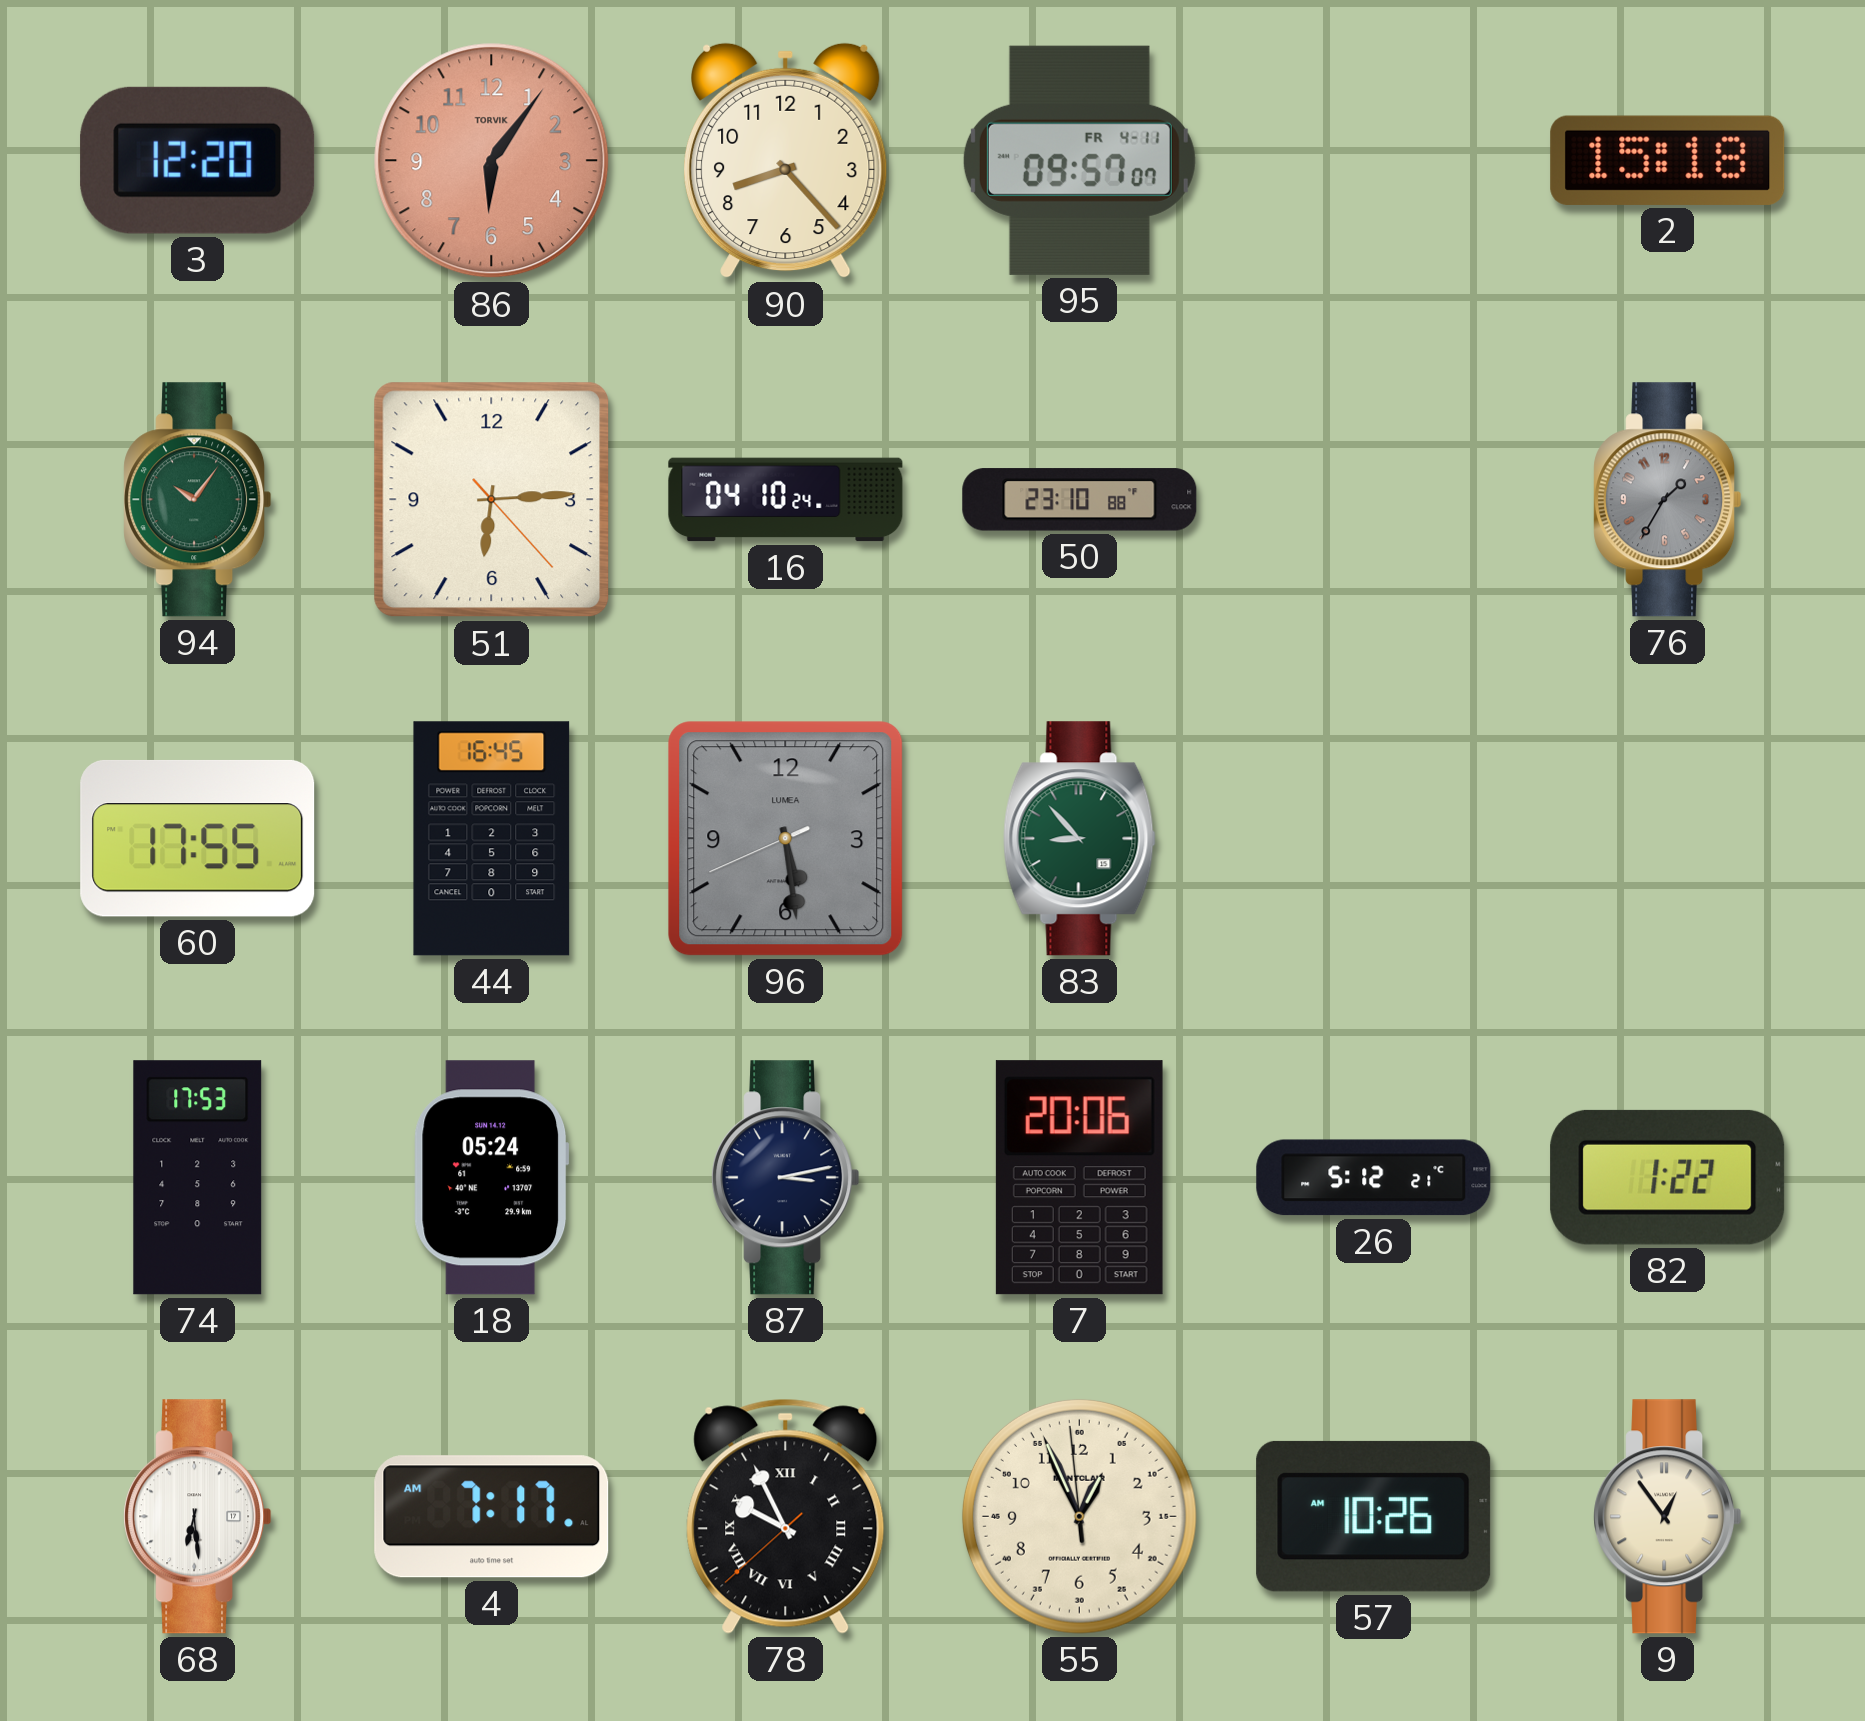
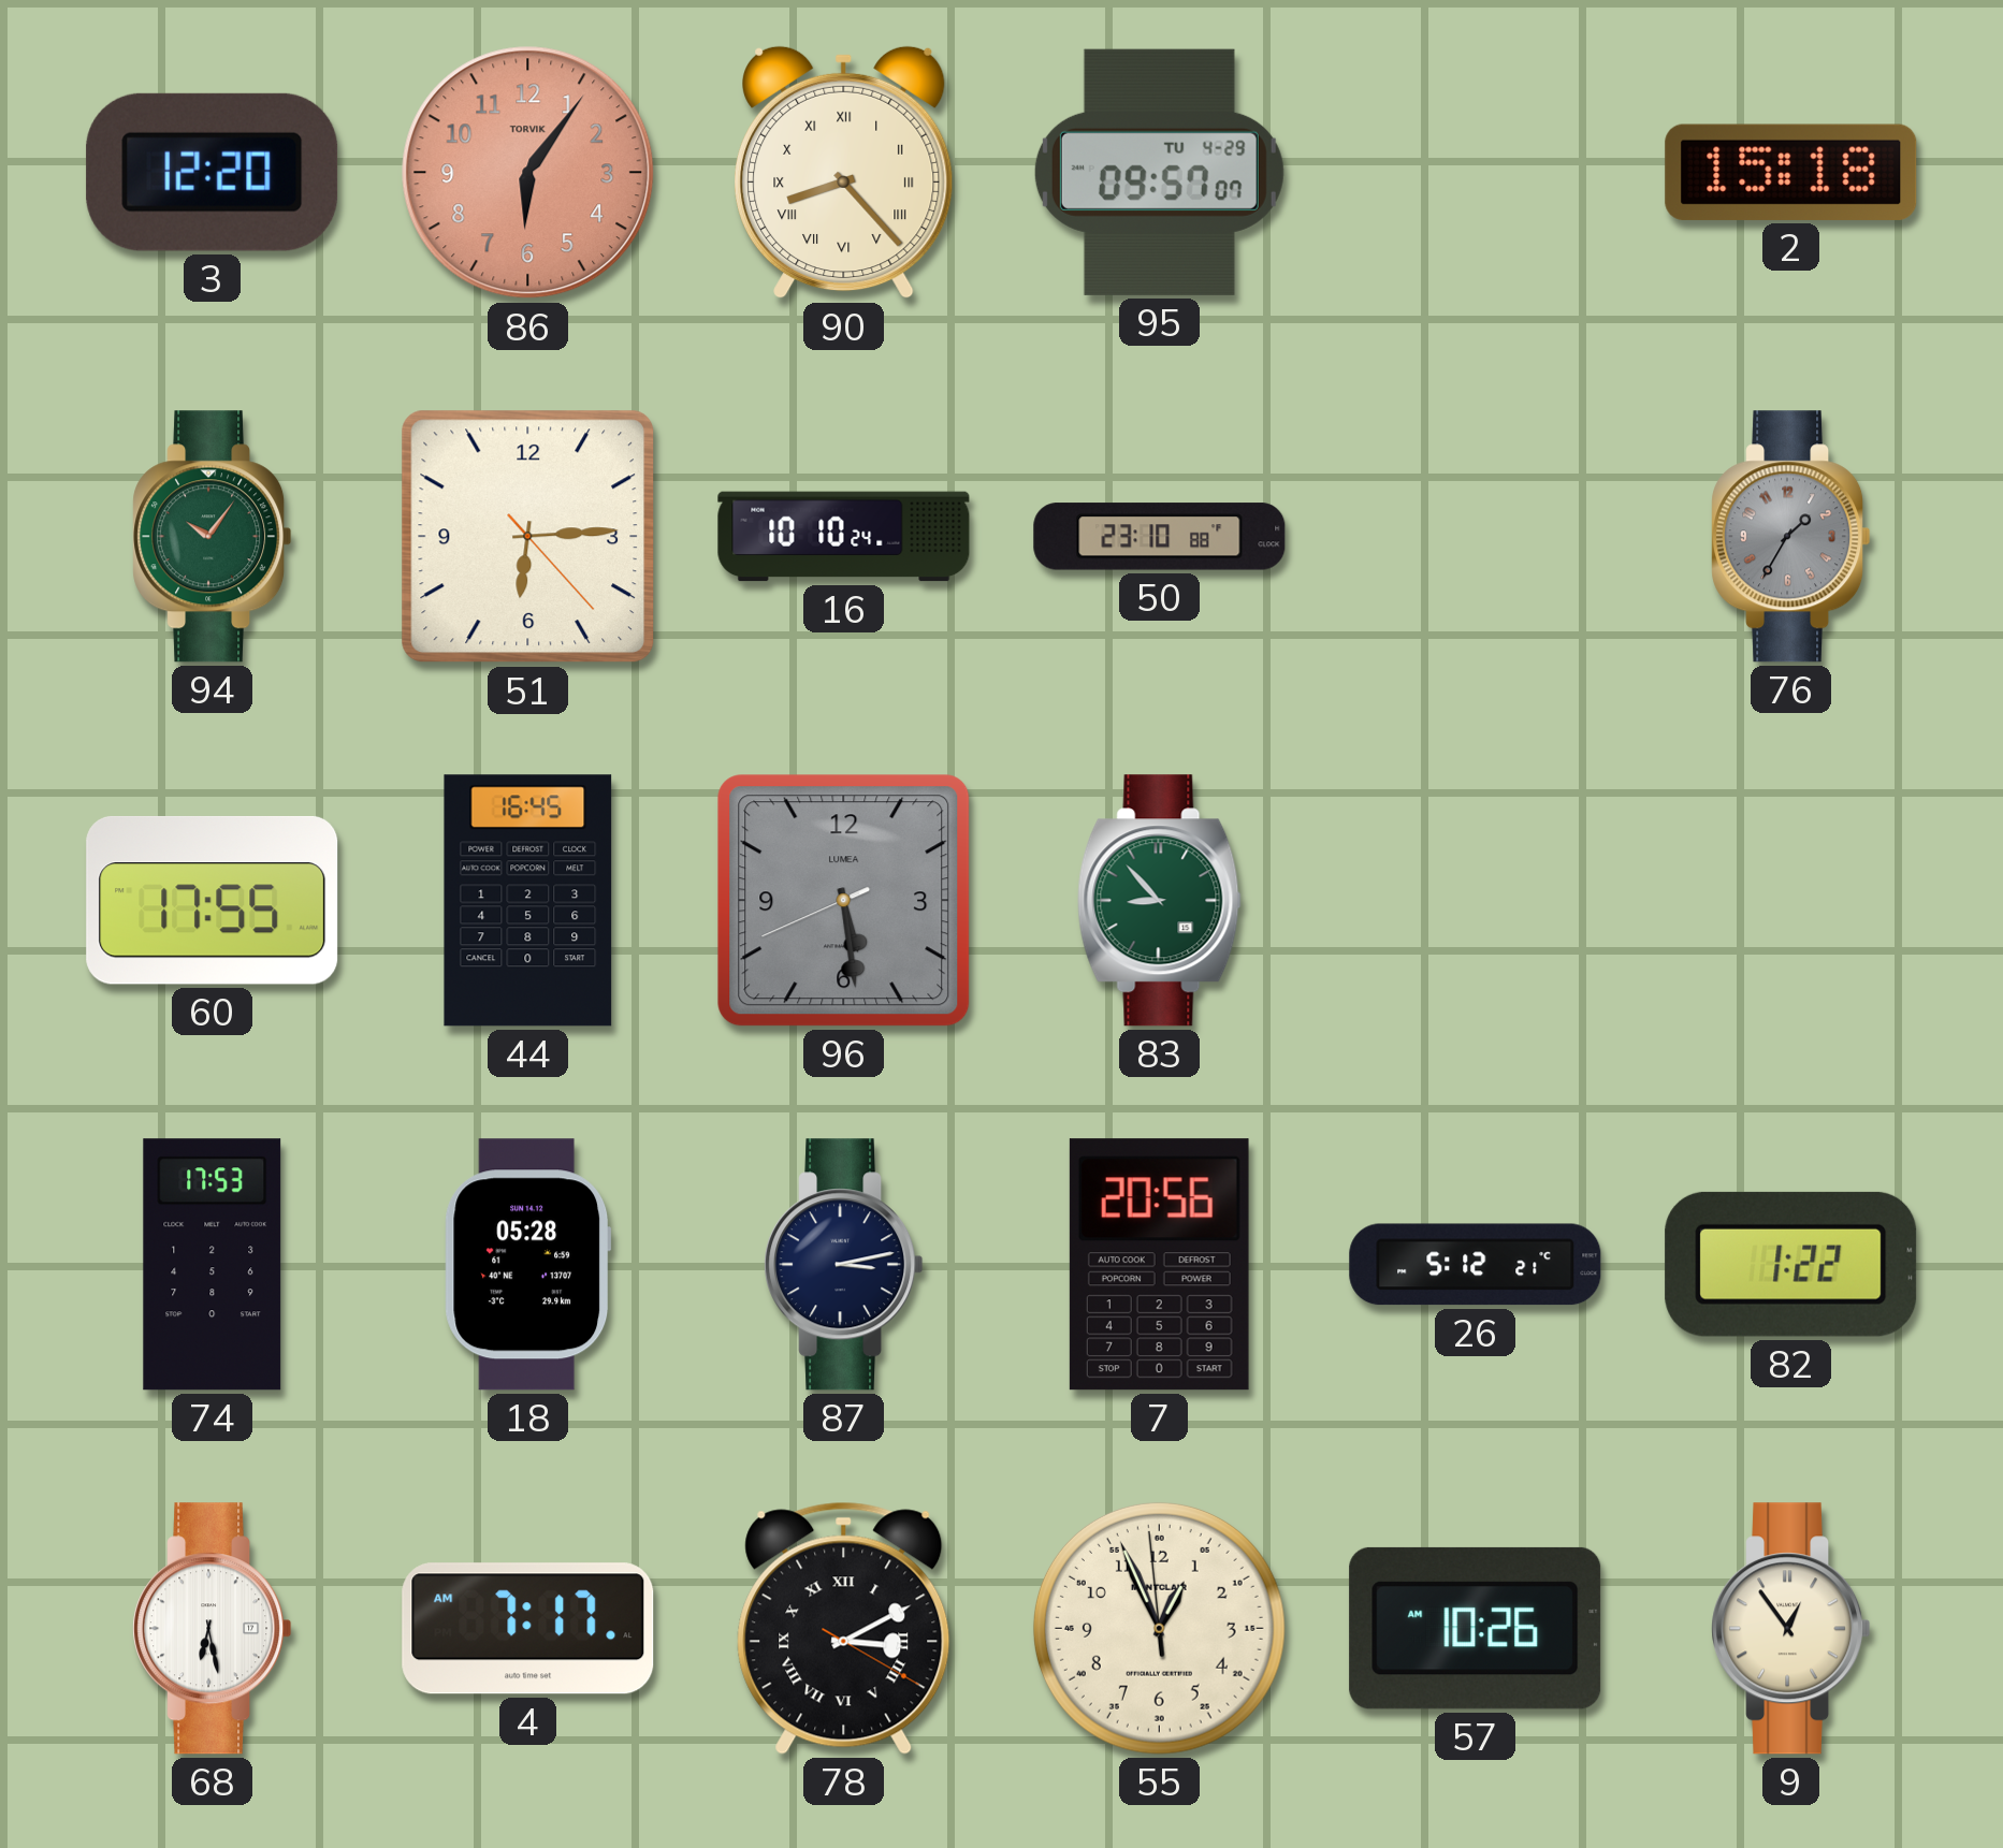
90 numerals: Arabic -> Roman (844, 173)
95 date: FR 4-11 -> TU 4-29 (1159, 172)
16: 04:10 -> 10:10 (844, 537)
18: 05:24 -> 05:28 (528, 1265)
7: 20:06 -> 20:56 (1159, 1265)
68: 6:29 -> 6:28 (213, 1629)
78: 9:55 -> 3:10 (844, 1628)
